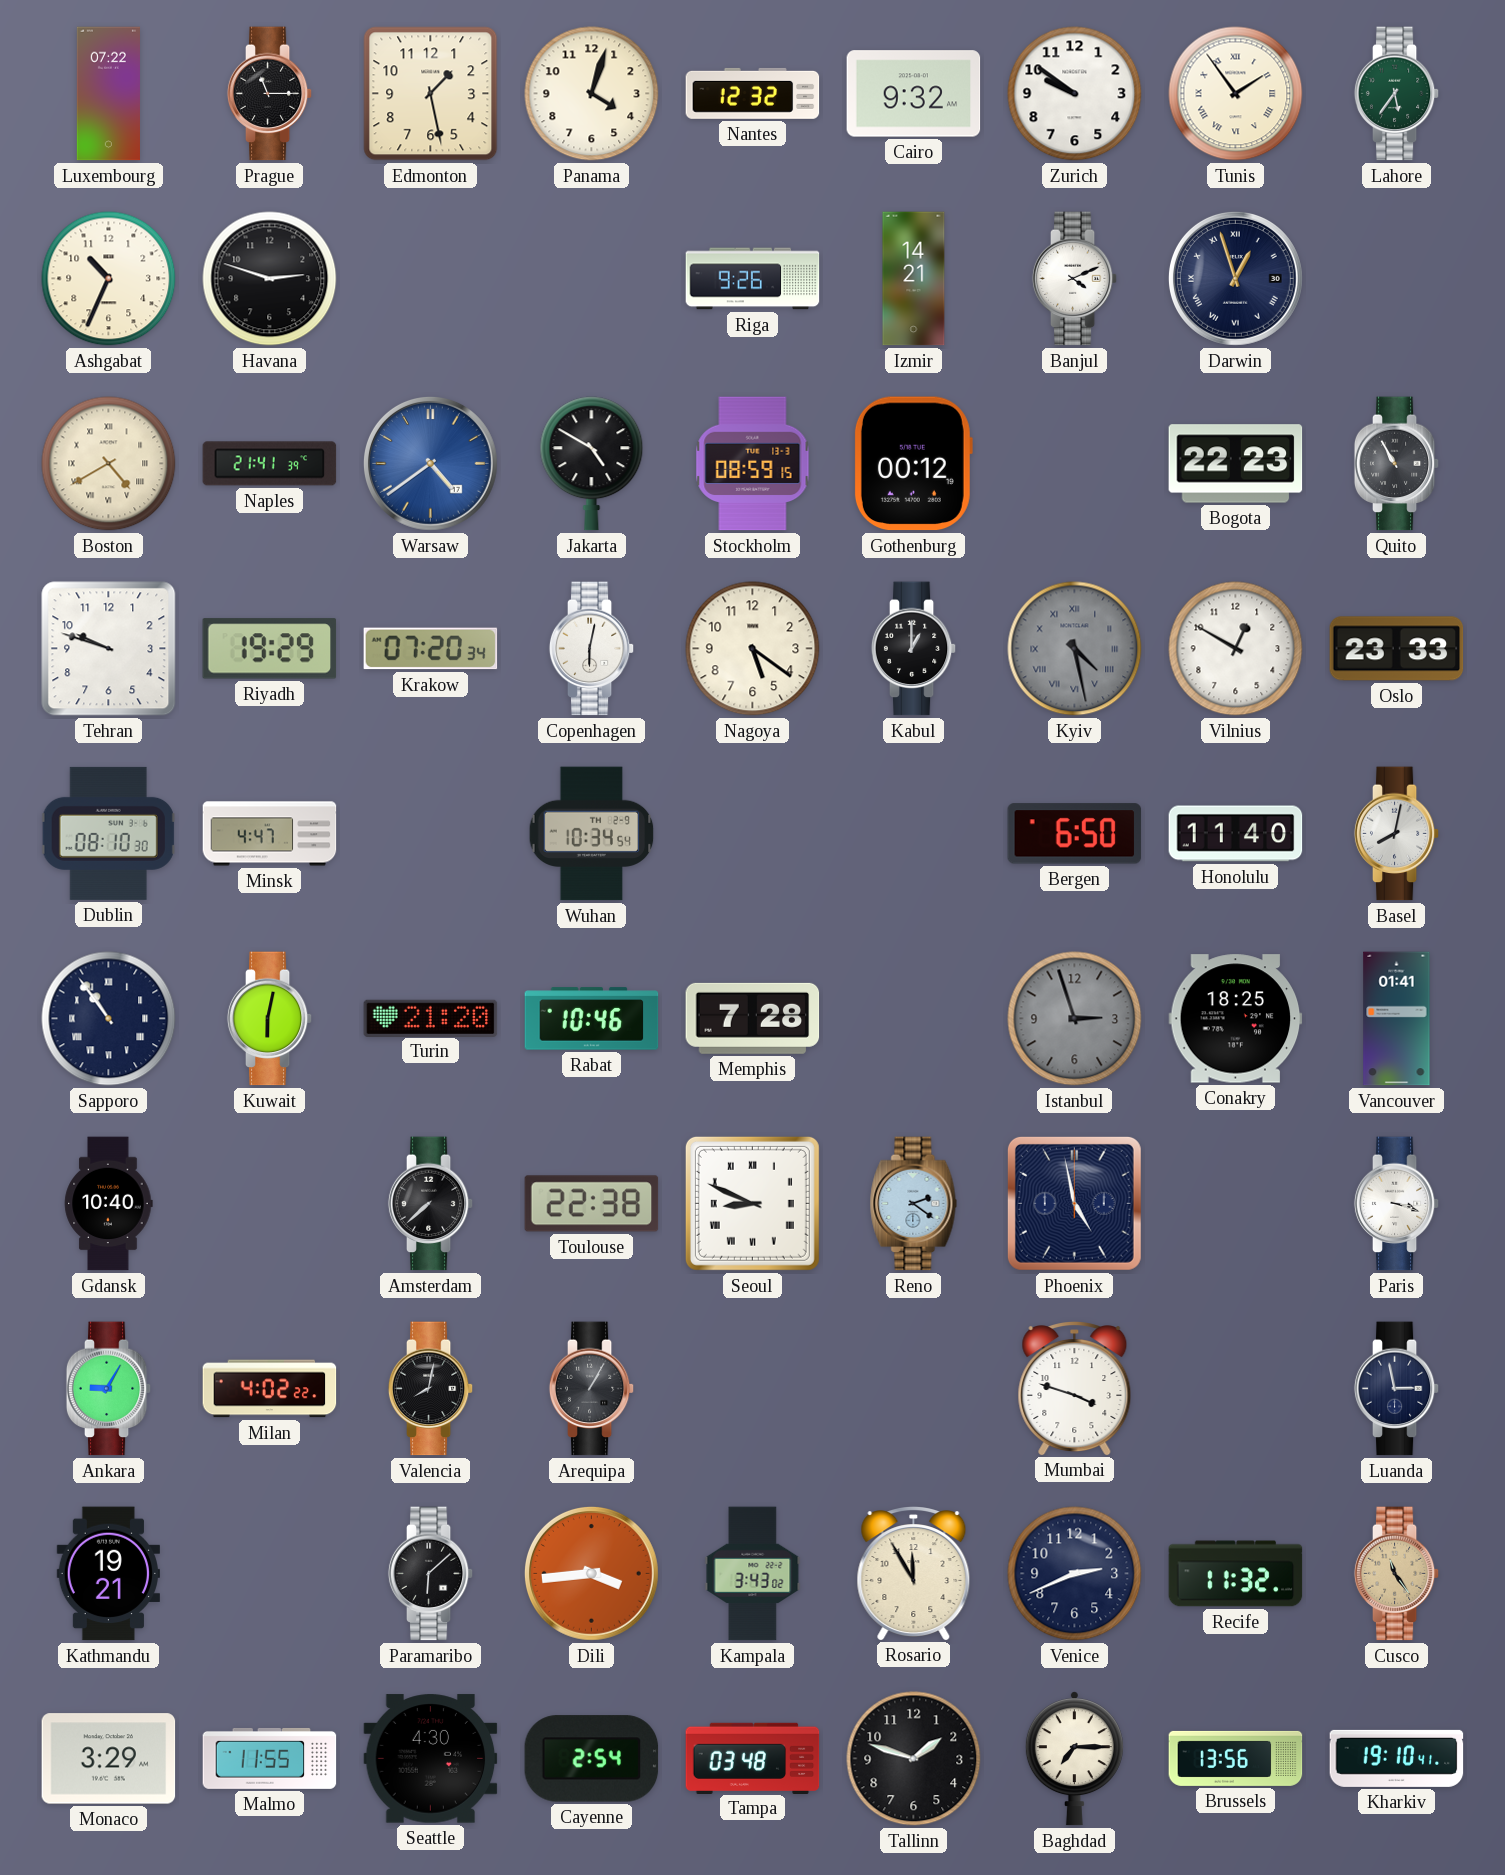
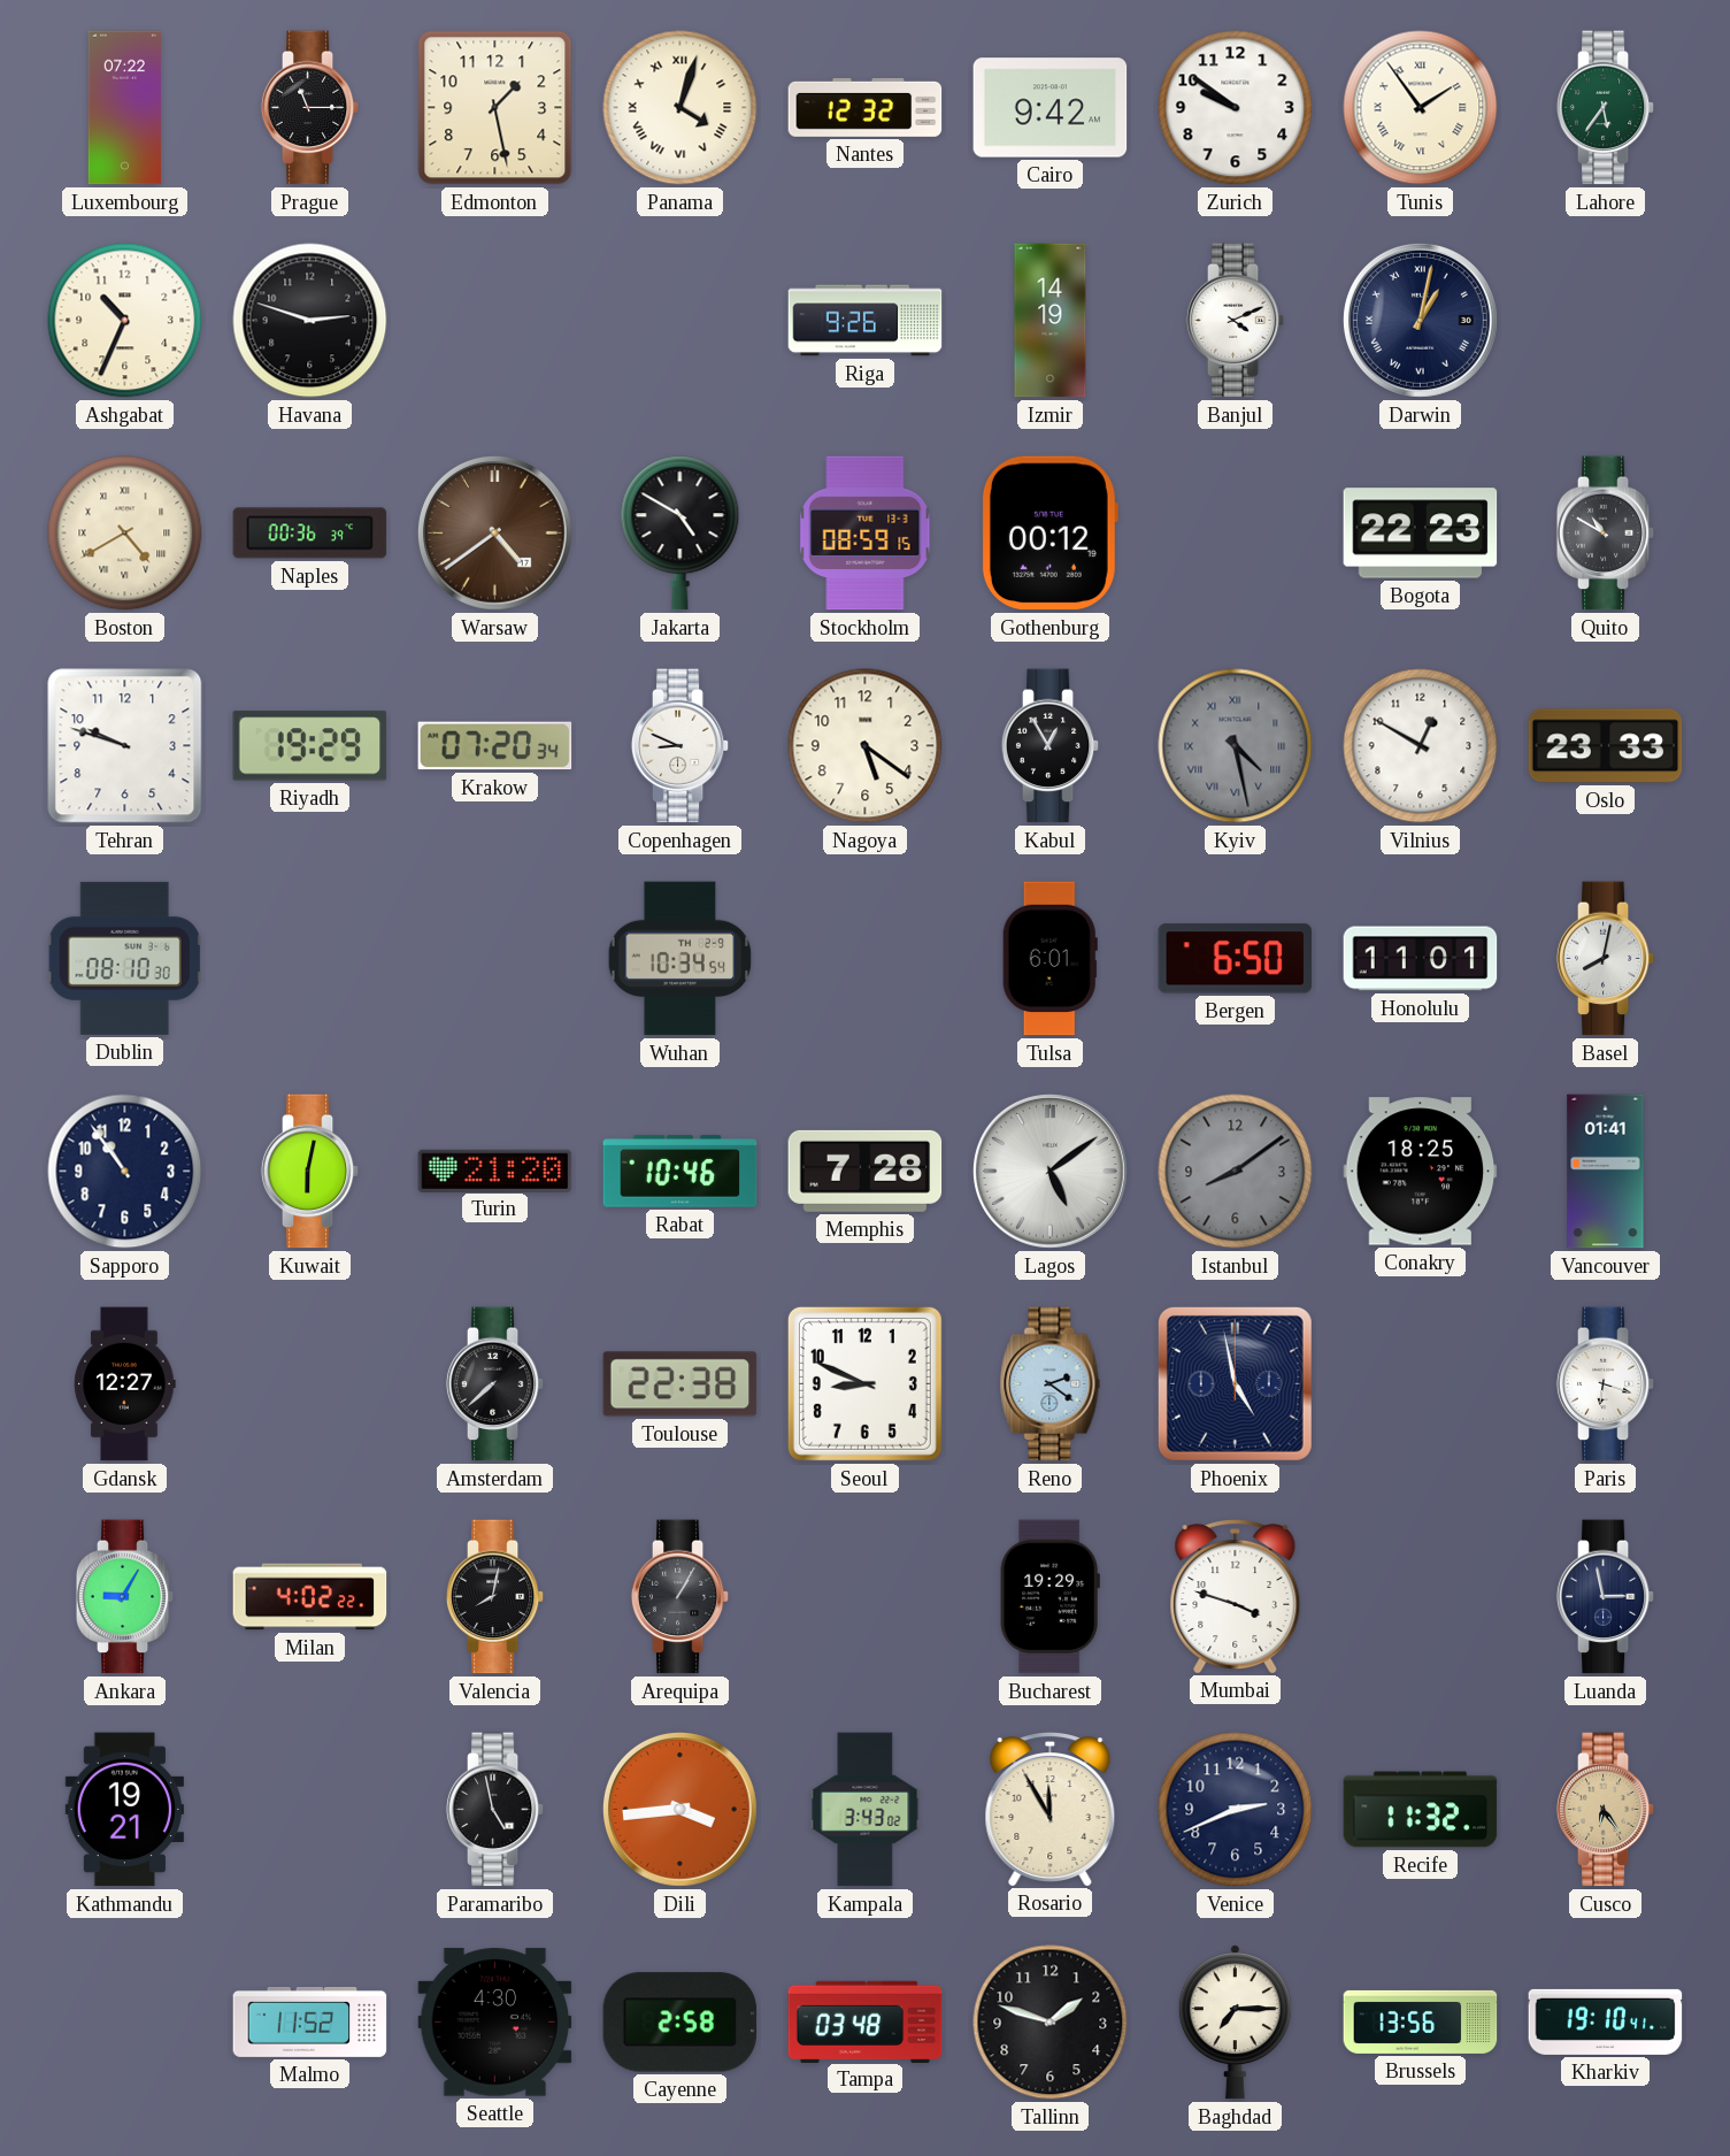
Panama numerals: Arabic -> Roman (681, 108)
Cairo: 9:32 -> 9:42 (1051, 108)
Izmir: 14:21 -> 14:19 (1051, 321)
Darwin: 12:57 -> 1:02 (1420, 320)
Naples: 21:41 -> 00:36 (310, 534)
Warsaw dial: blue -> brown (494, 532)
Quito: 10:55 -> 10:50 (1606, 534)
Copenhagen: 6:02 -> 8:49 (681, 746)
Kabul: 1:00 -> 12:55 (1051, 746)
Minsk: 4:47 -> none (270, 834)
Tulsa: none -> 6:01 (1049, 959)
Honolulu: 11:40 -> 11:01 (1421, 959)
Sapporo numerals: Roman -> Arabic (125, 1172)
Lagos: none -> 5:09 (1049, 1171)
Istanbul: 2:57 -> 8:09 (1236, 1172)
Gdansk: 10:40 -> 12:27 (125, 1384)
Seoul numerals: Roman -> Arabic (864, 1383)
Paris: 3:18 -> 6:18 (1606, 1384)
Bucharest: none -> 19:29 (1049, 1597)
Paramaribo: 6:08 -> 4:58 (495, 1810)
Cusco: 11:24 -> 6:24 (1606, 1810)
Monaco: 3:29 -> none (109, 1759)
Malmo: 11:55 -> 11:52 (310, 2021)
Cayenne: 2:54 -> 2:58 (681, 2023)
